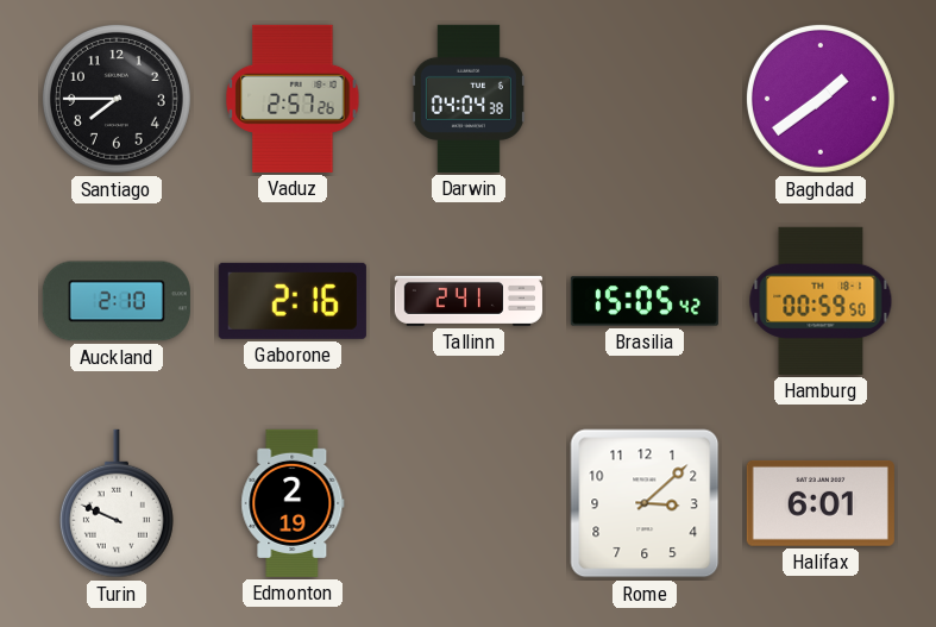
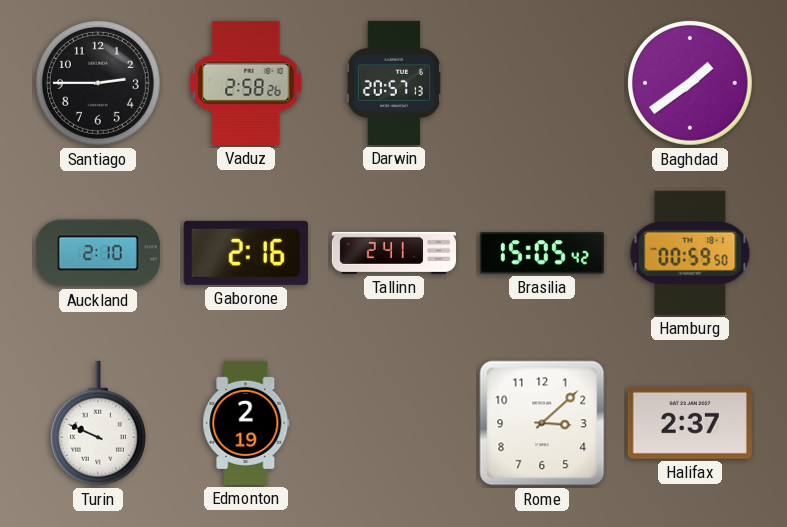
Santiago: 7:45 -> 2:45 (98, 83)
Vaduz: 2:57 -> 2:58 (246, 83)
Darwin: 04:04 -> 20:57 (394, 83)
Halifax: 6:01 -> 2:37 (690, 423)
